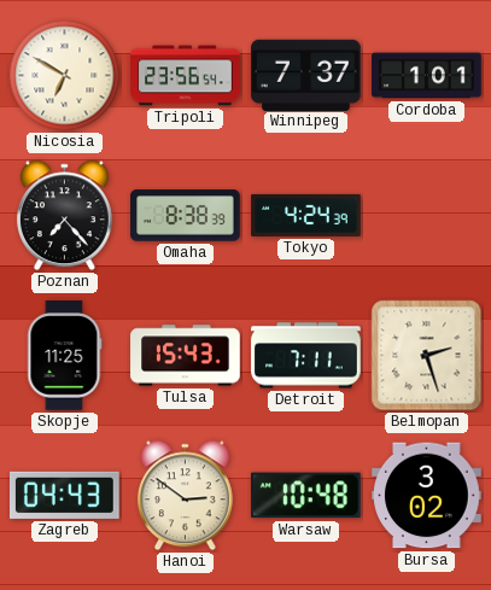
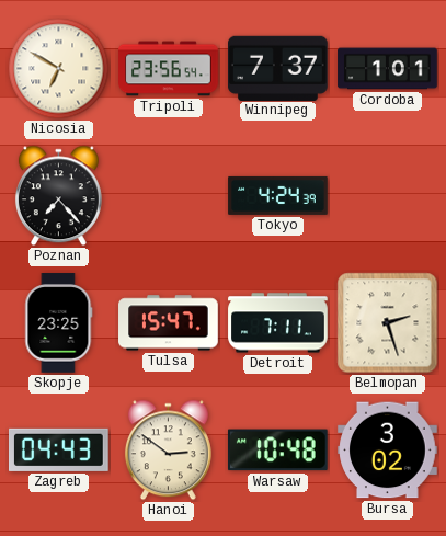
Omaha: 8:38 -> none (186, 216)
Skopje: 11:25 -> 23:25 (59, 323)
Tulsa: 15:43 -> 15:47 (169, 323)
